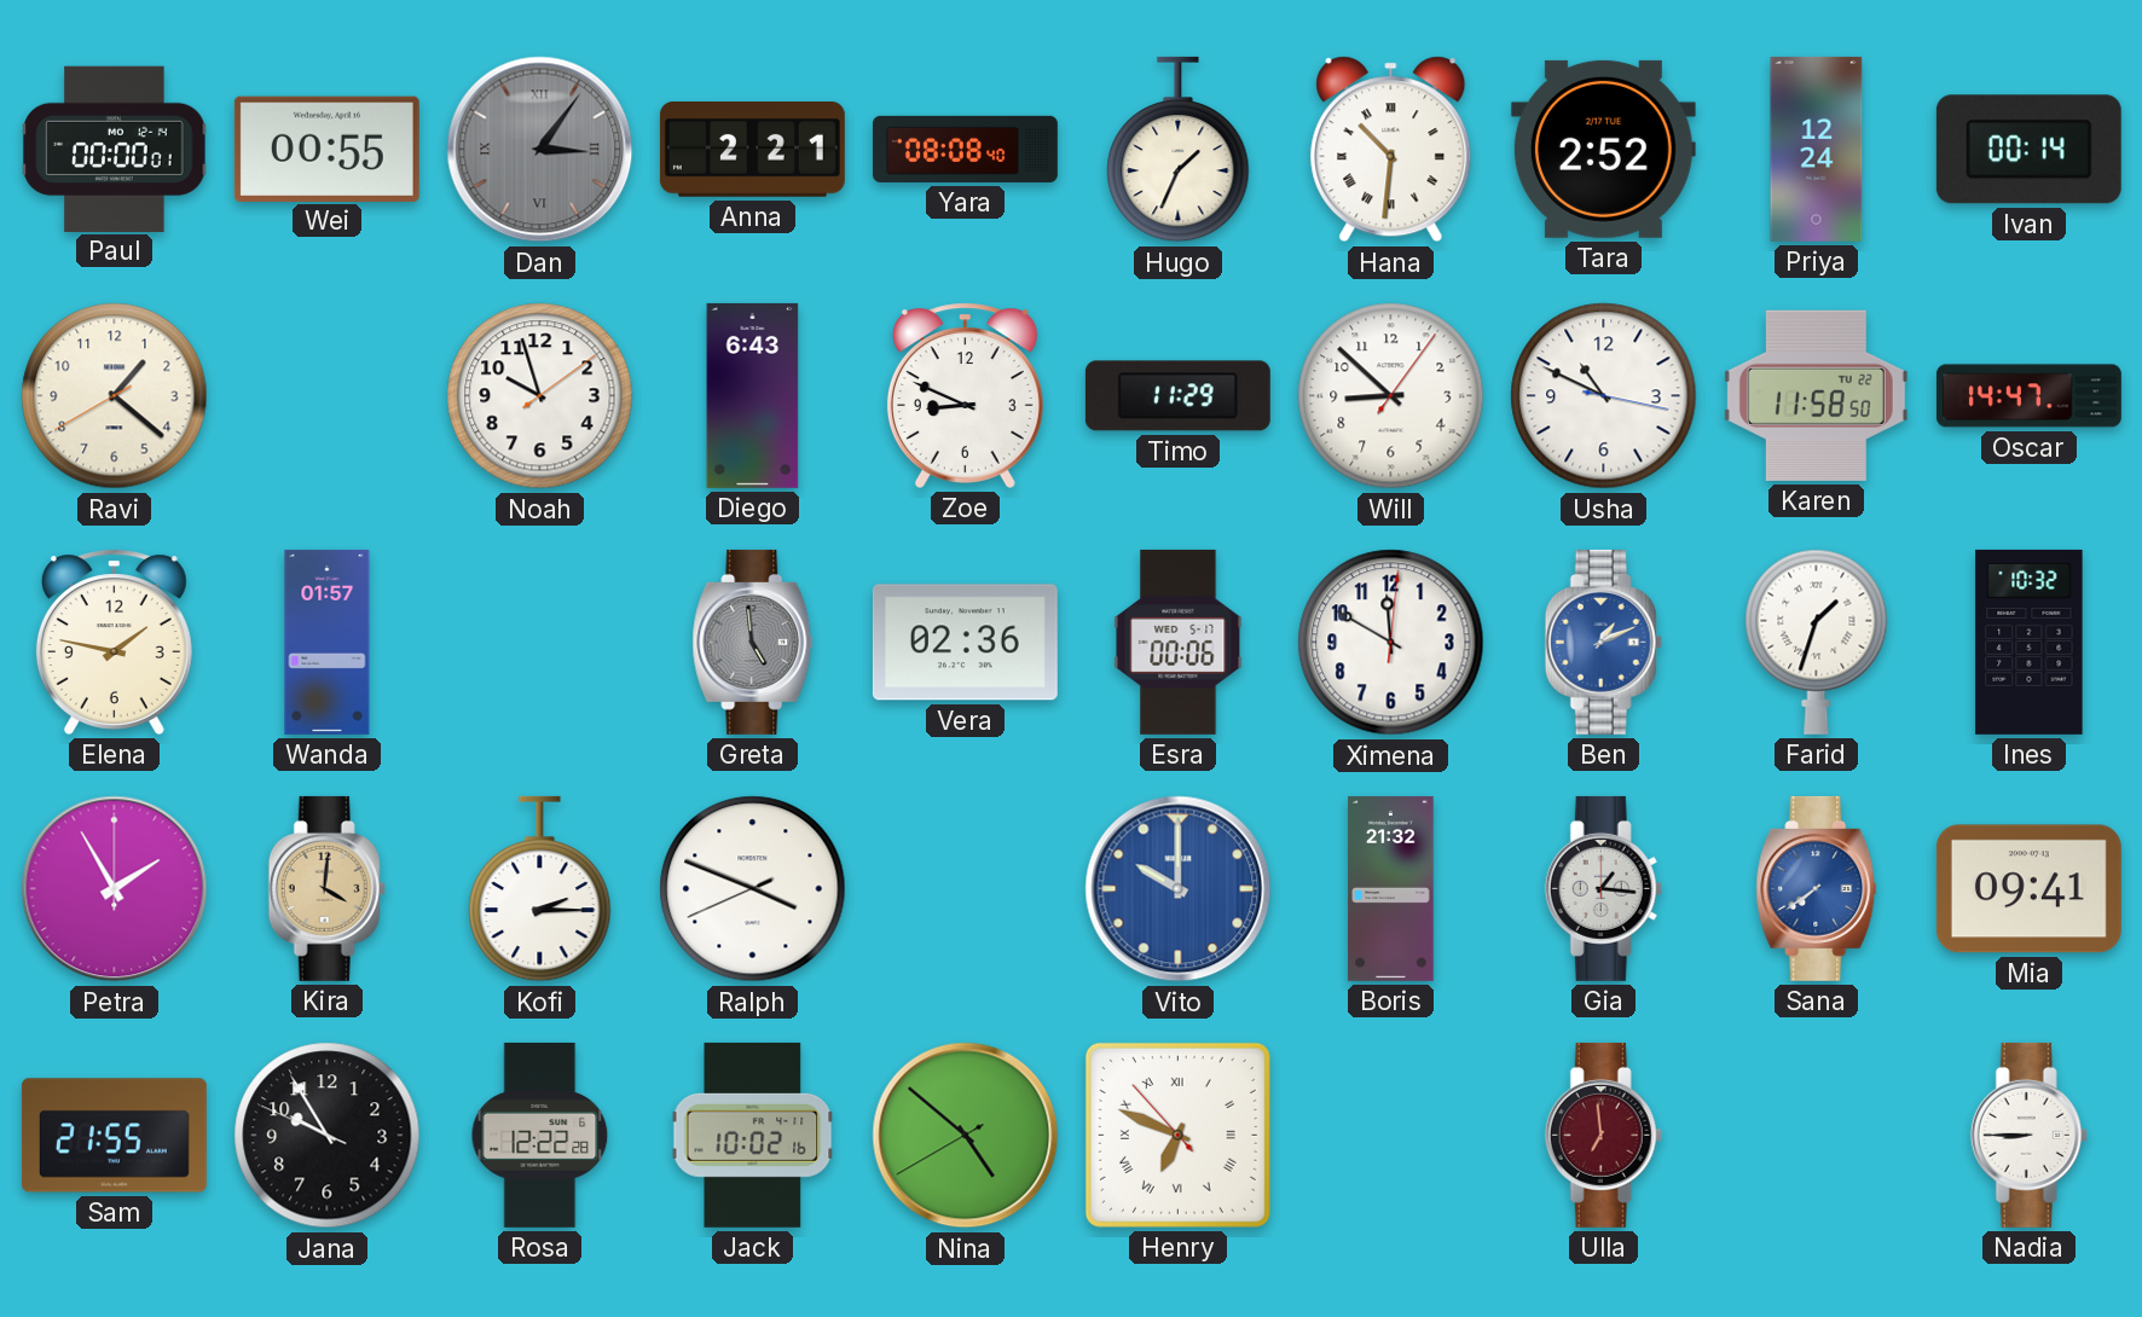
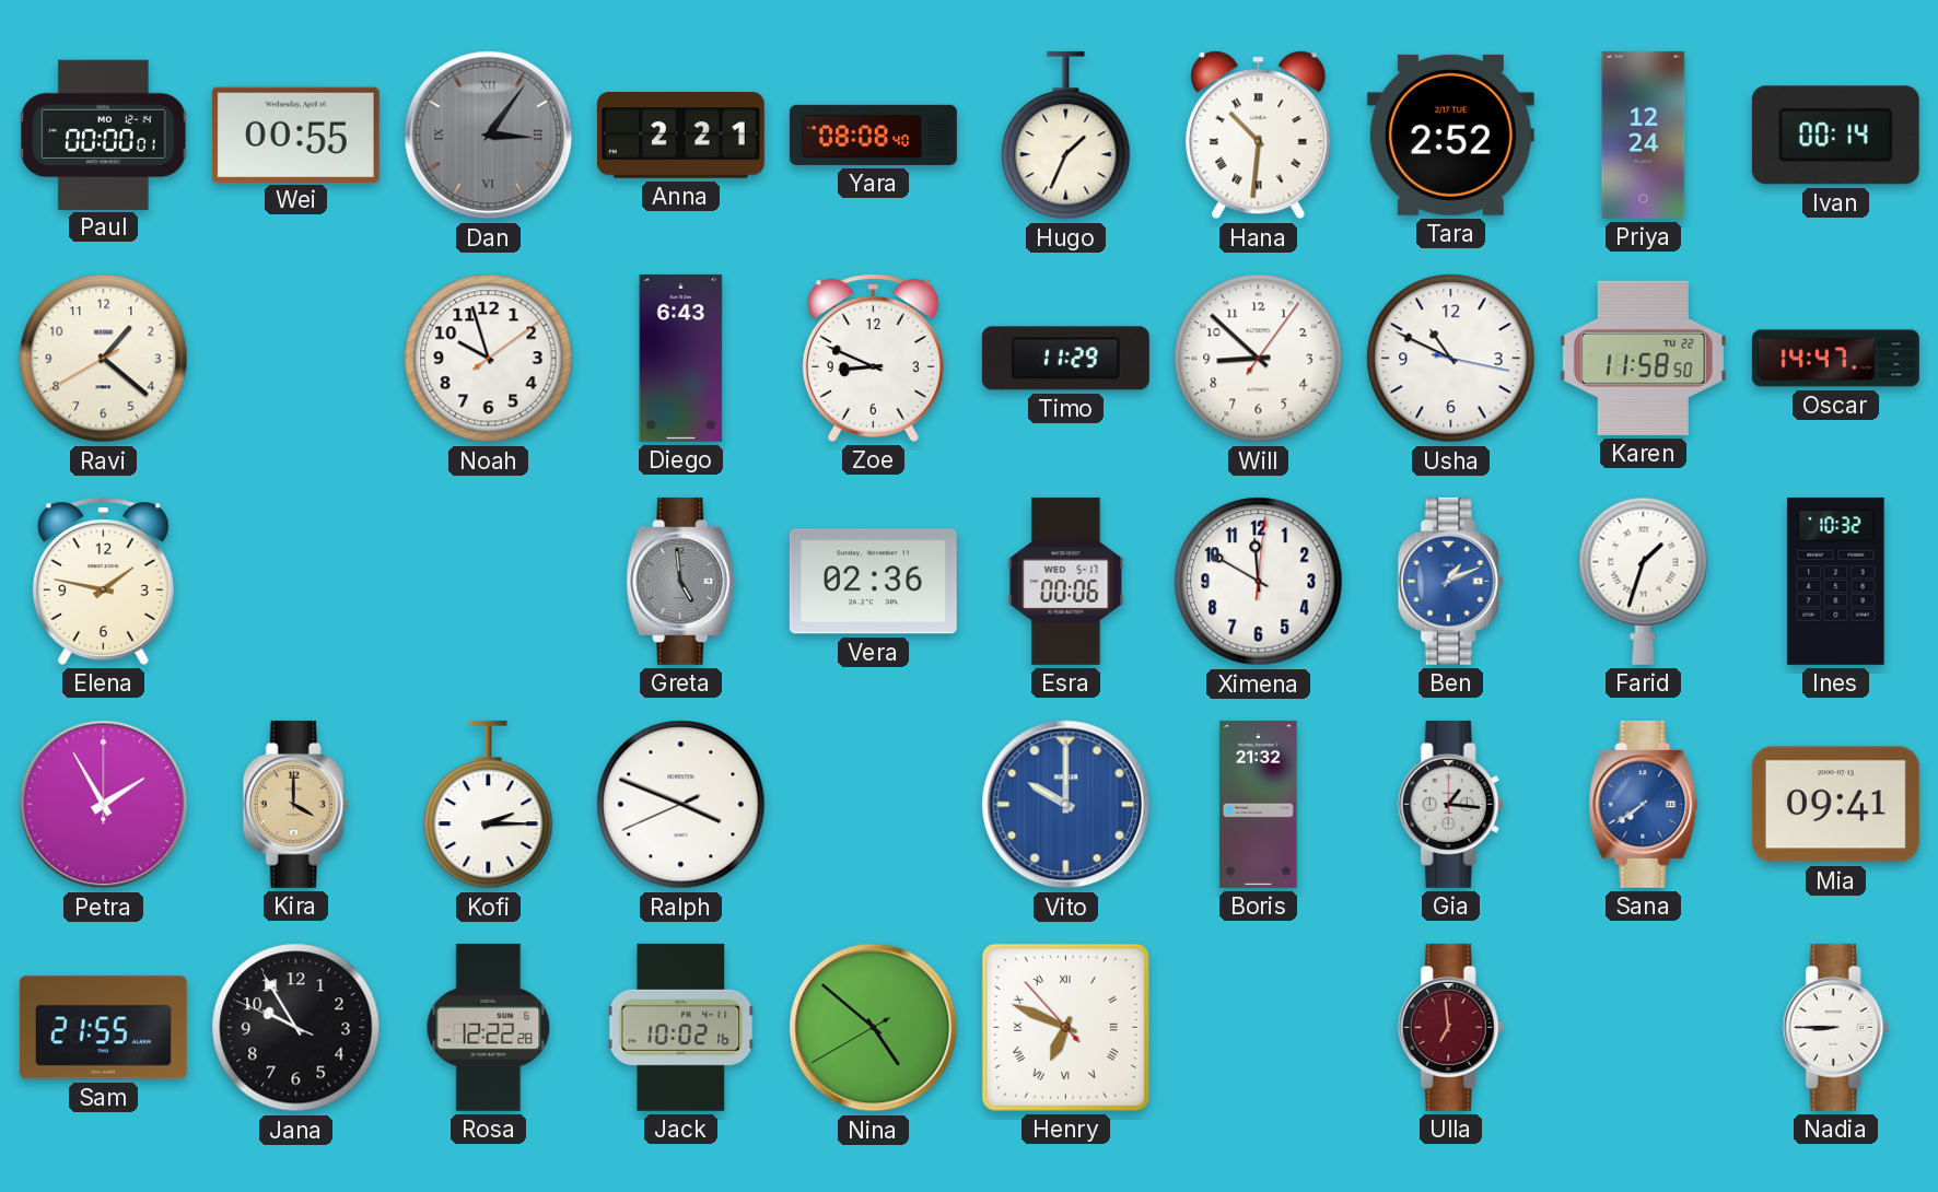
Wanda: 01:57 -> none (328, 642)
Kira: 4:01 -> 4:00 (295, 804)
